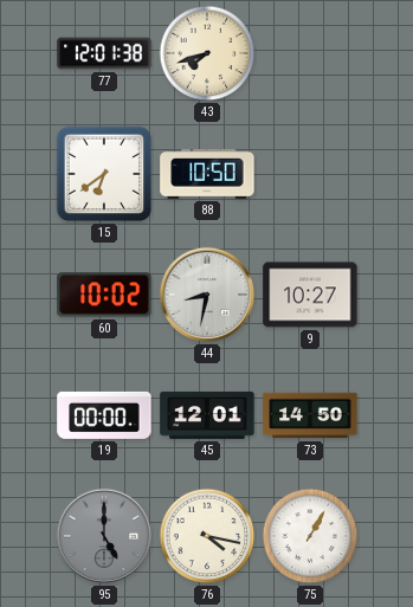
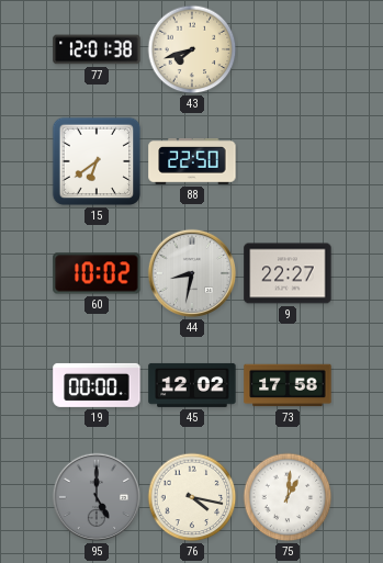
88: 10:50 -> 22:50 (192, 162)
9: 10:27 -> 22:27 (288, 273)
45: 12:01 -> 12:02 (192, 385)
73: 14:50 -> 17:58 (288, 385)
75: 1:05 -> 1:01 (288, 497)
